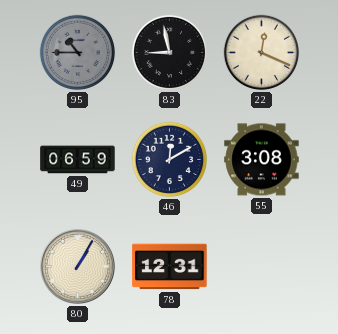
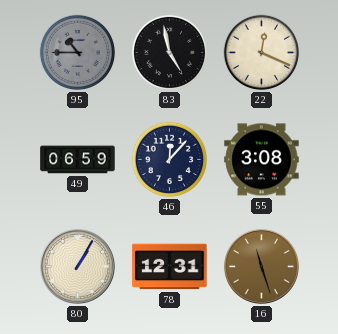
83: 8:58 -> 4:58 (170, 53)
46: 12:10 -> 12:07 (170, 160)
16: none -> 11:27 (261, 266)
